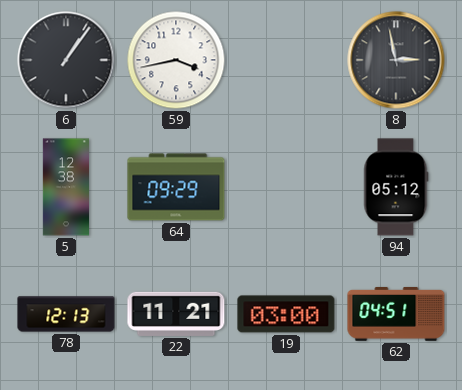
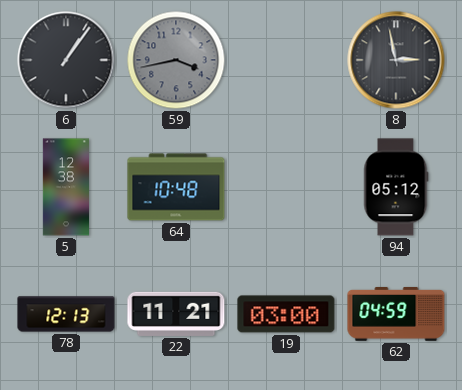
59 dial: white -> grey (176, 60)
64: 09:29 -> 10:48 (176, 187)
62: 04:51 -> 04:59 (396, 314)
